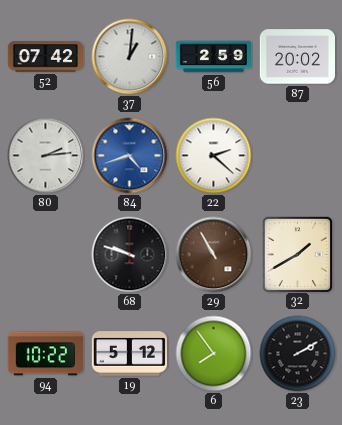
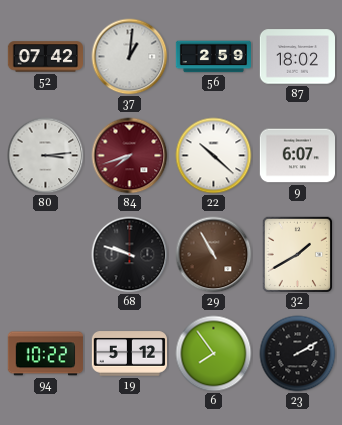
87: 20:02 -> 18:02 (297, 57)
80: 2:14 -> 3:14 (46, 156)
84: 4:42 -> 7:42 (130, 156)
84 dial: blue -> burgundy (130, 156)
22: 2:22 -> 10:22 (214, 156)
9: none -> 6:07 (297, 156)
